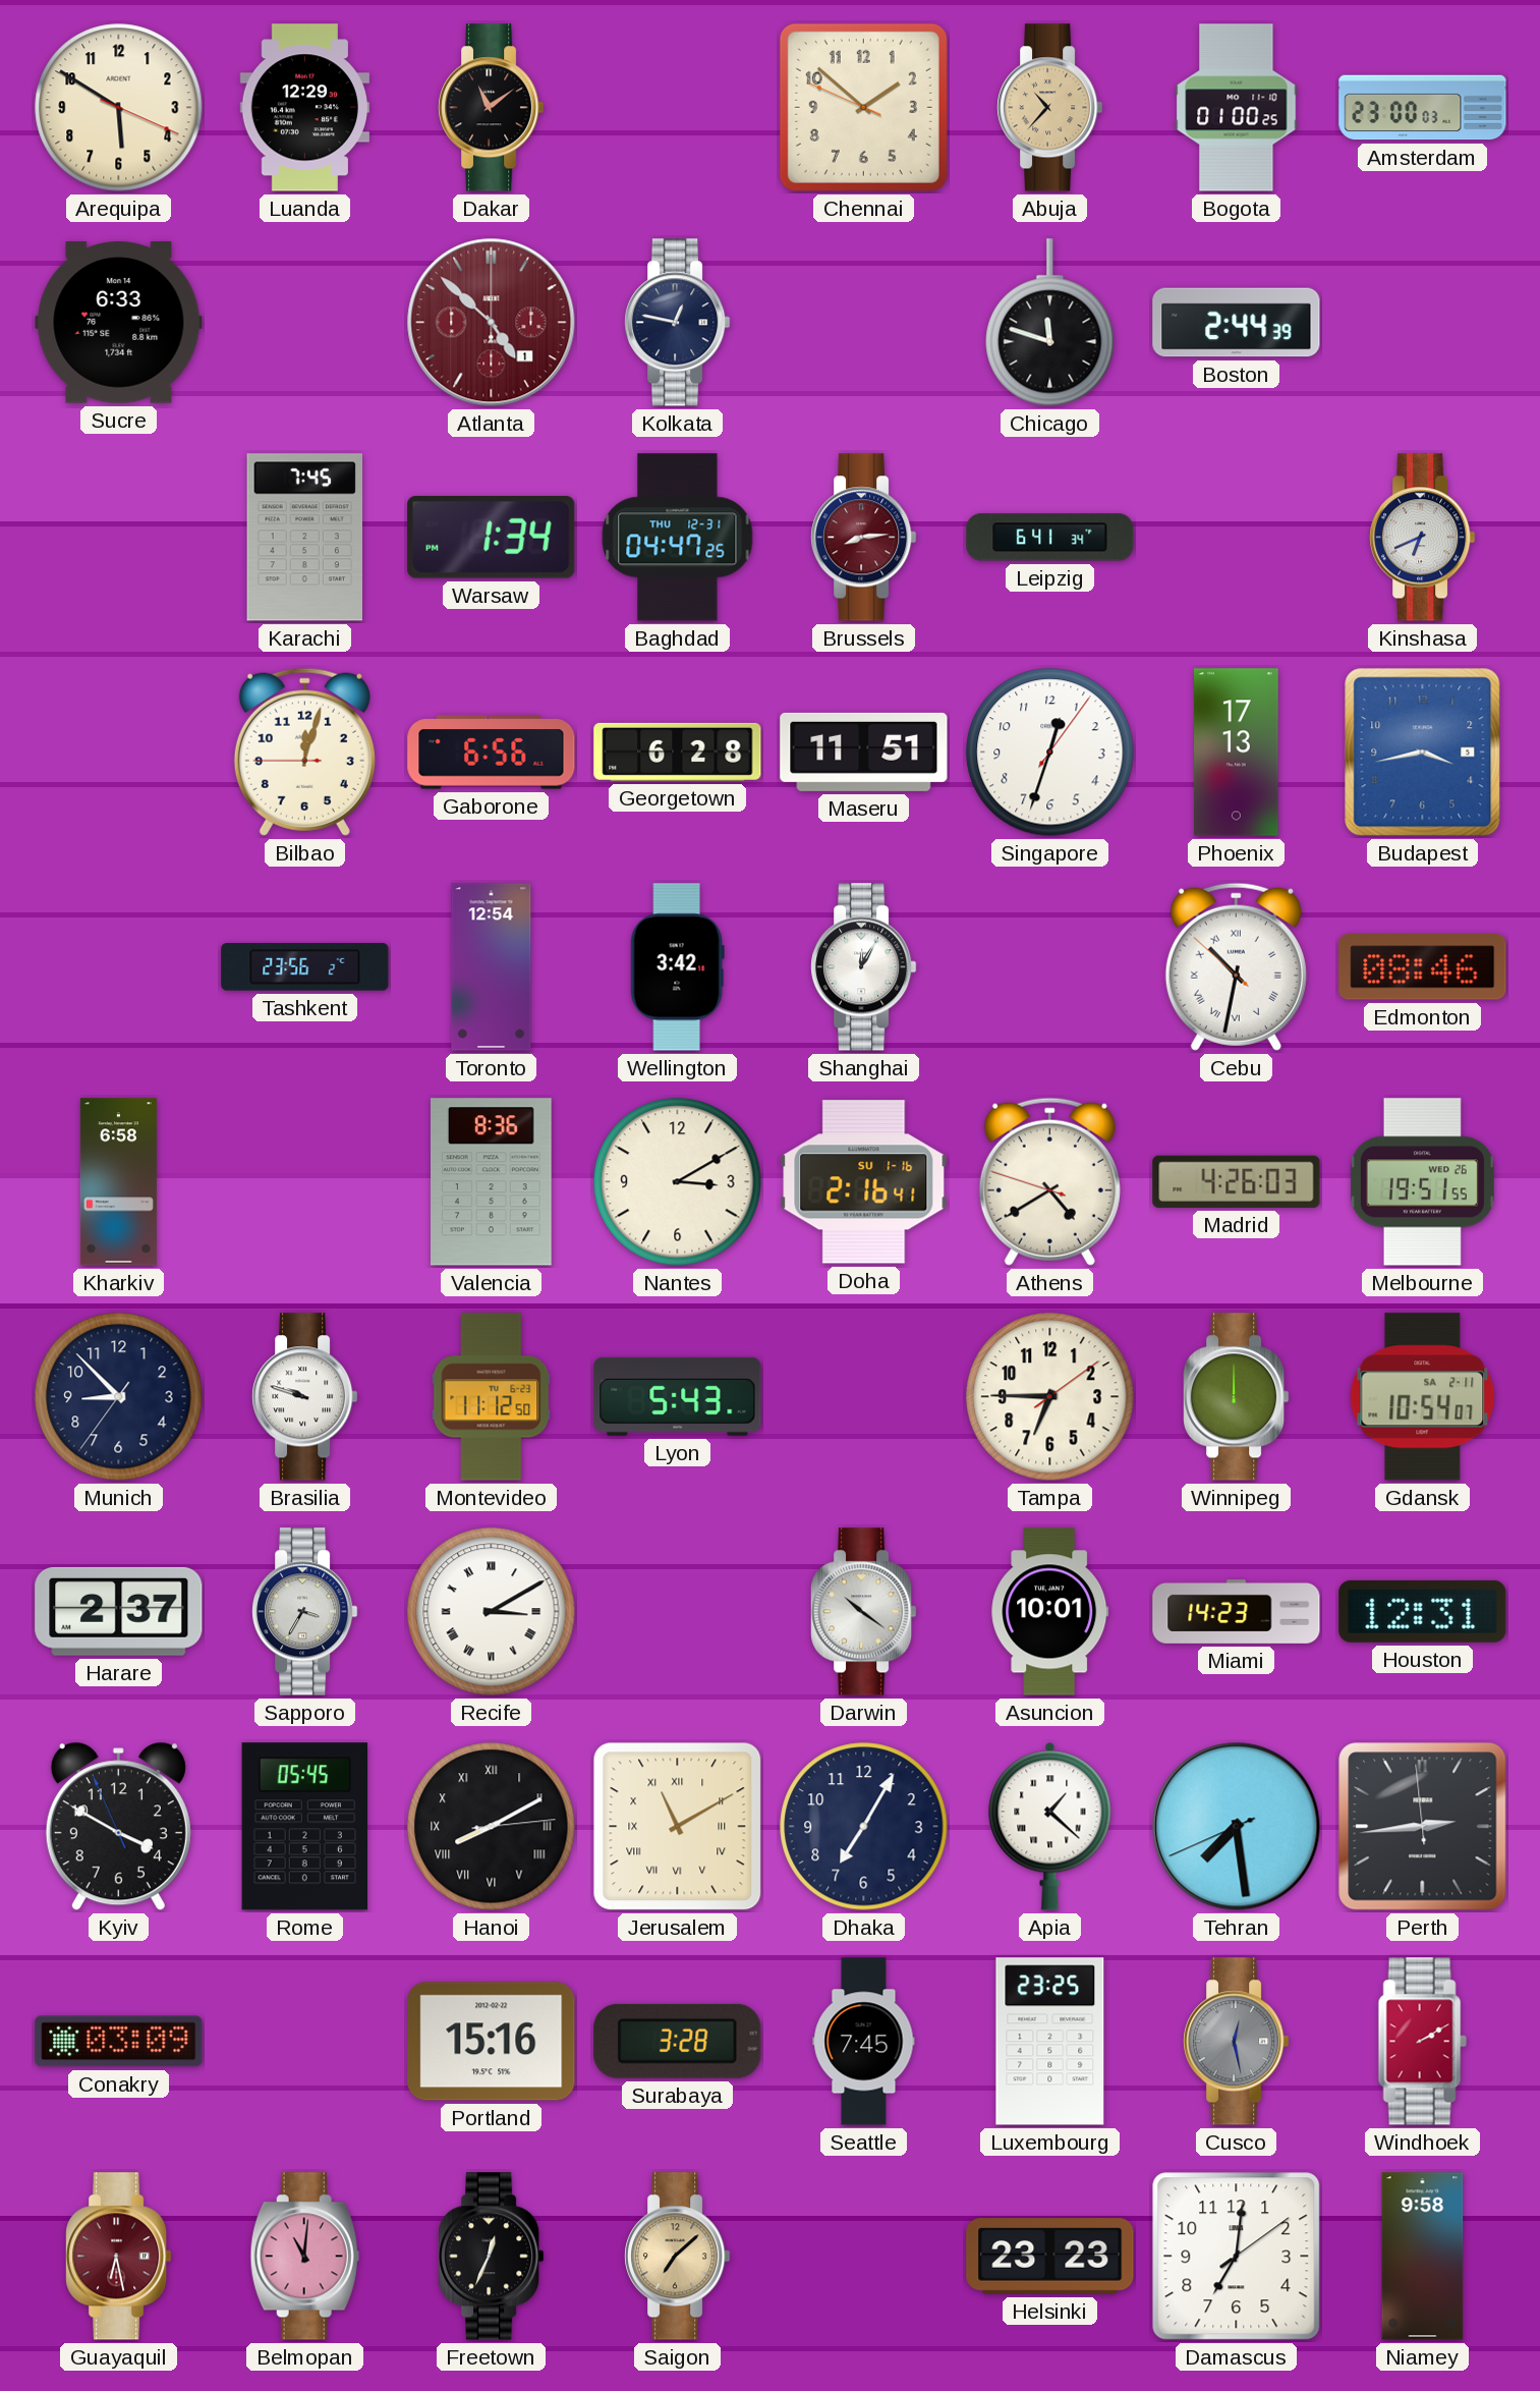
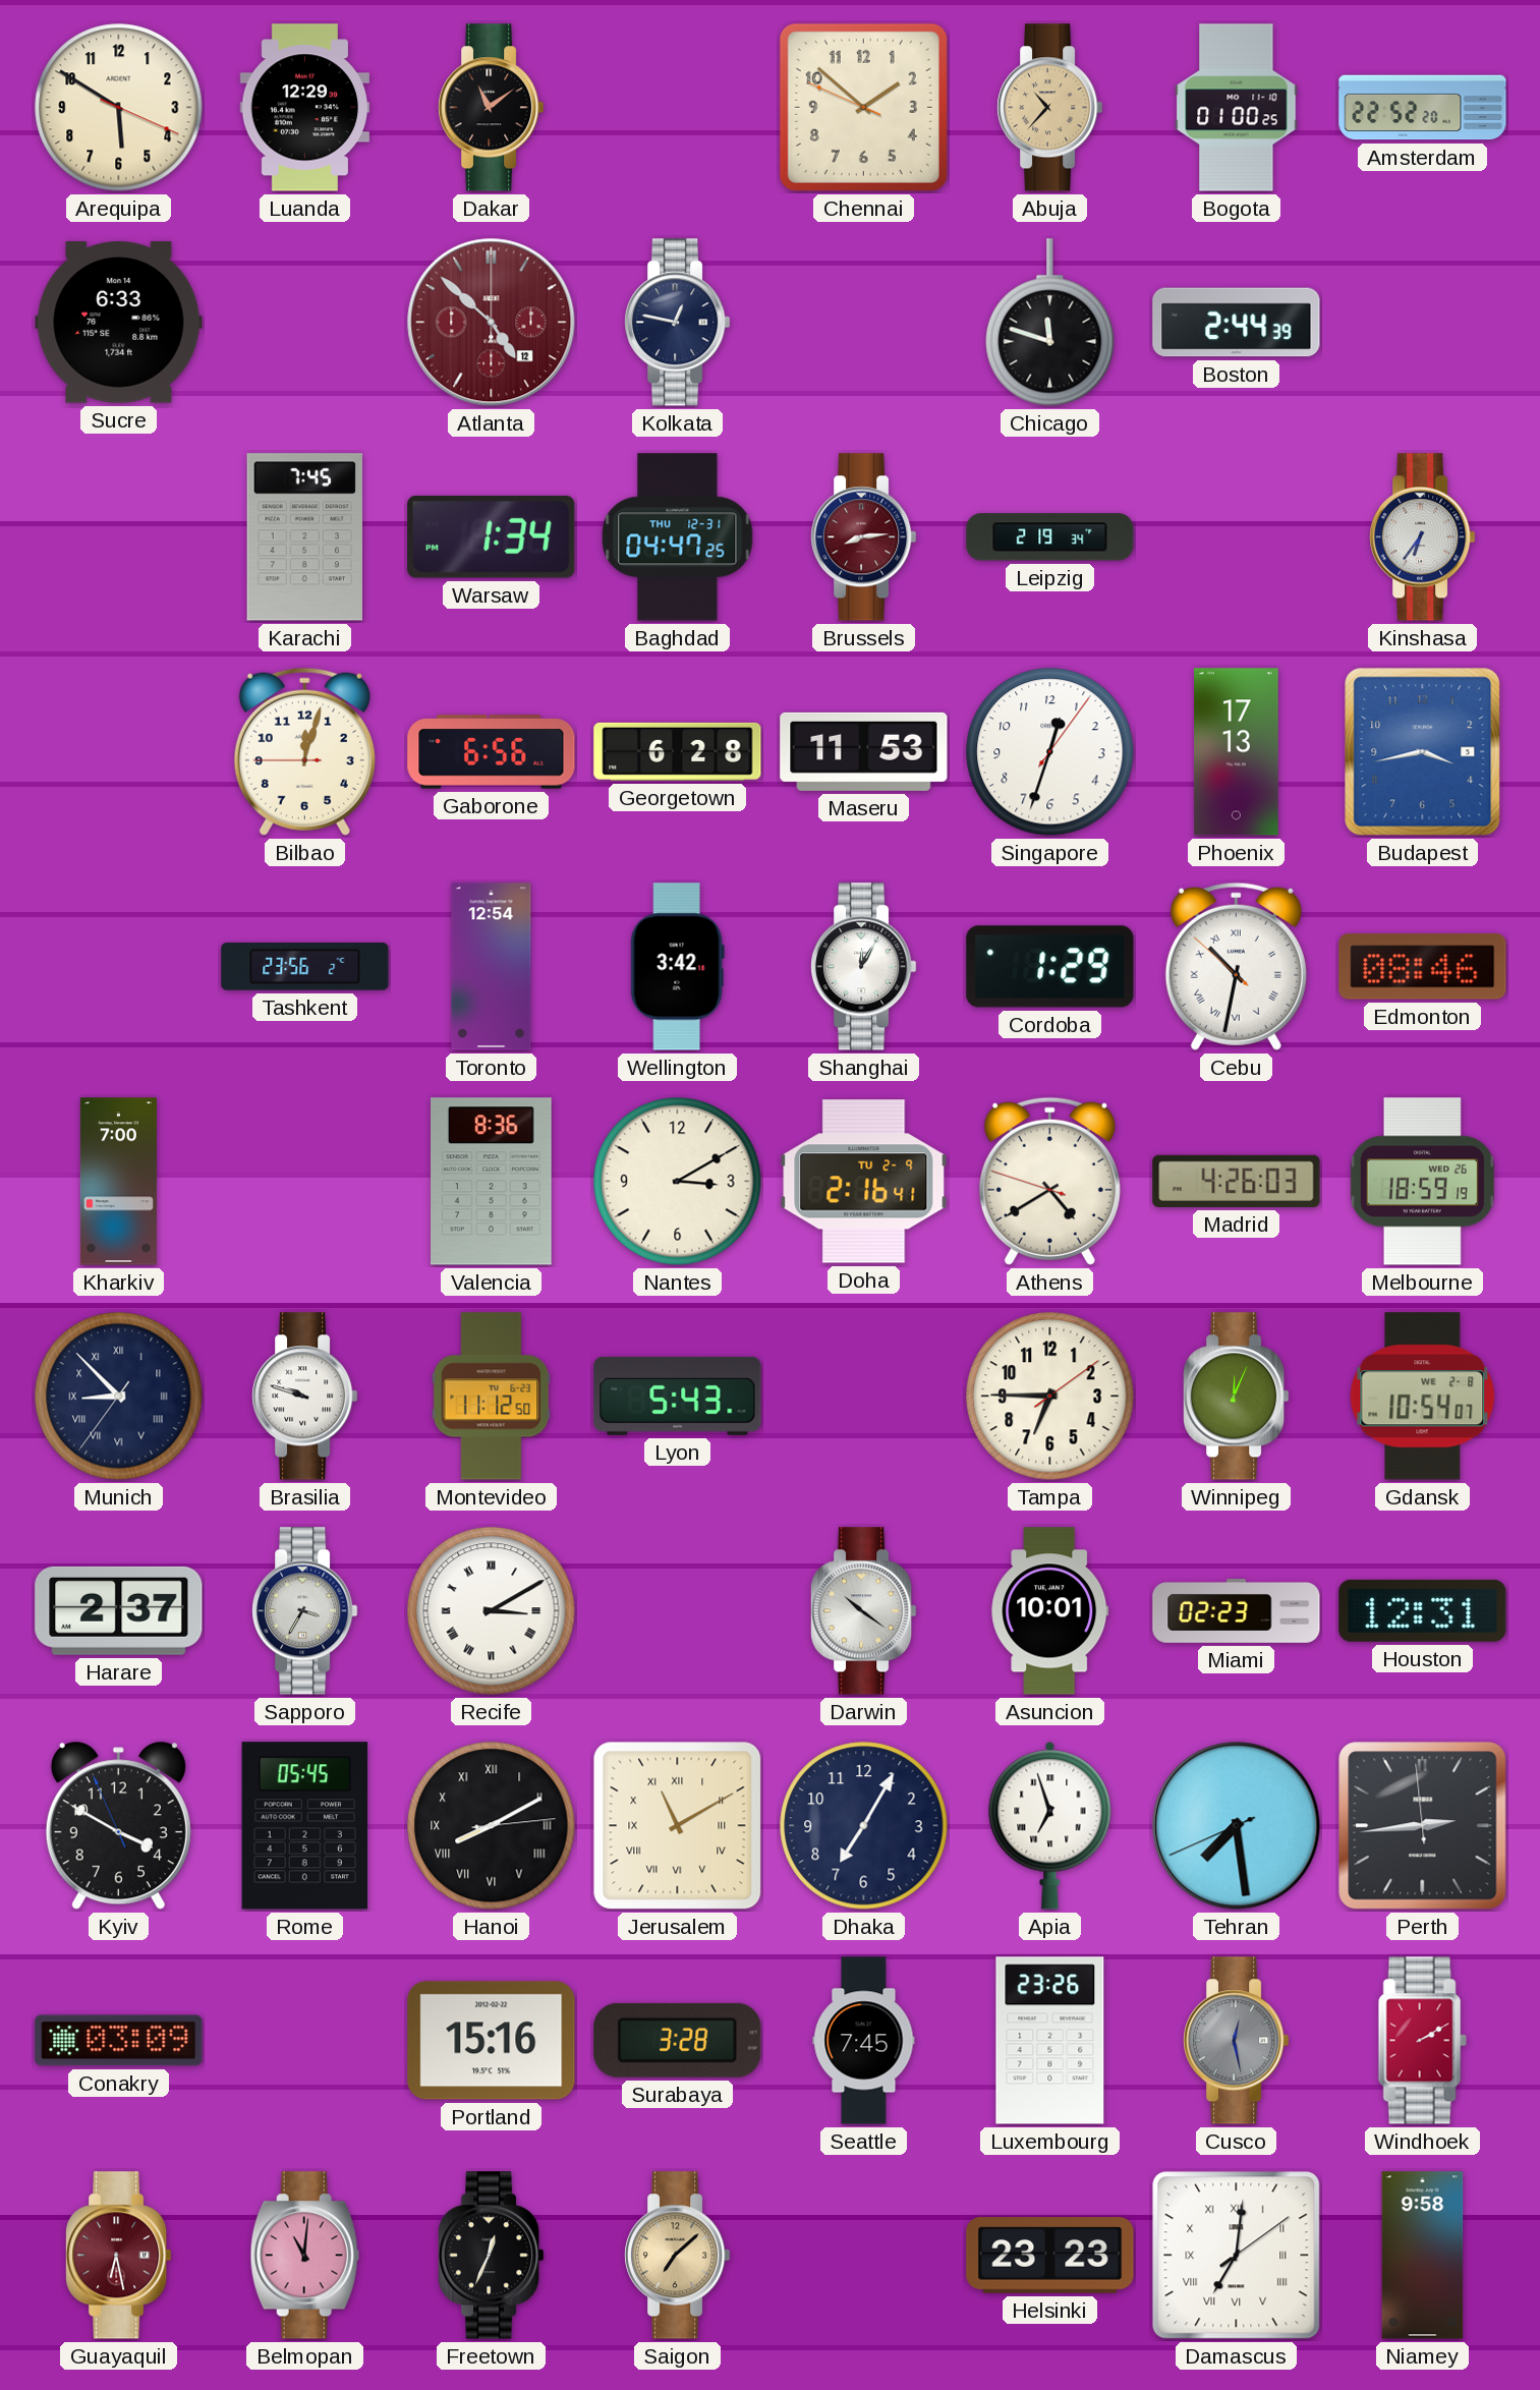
Amsterdam: 23:00 -> 22:52 (1423, 108)
Atlanta date: 1 -> 12 (492, 323)
Leipzig: 6:41 -> 2:19 (1050, 537)
Kinshasa: 6:41 -> 6:36 (1423, 537)
Maseru: 11:51 -> 11:53 (864, 751)
Cordoba: none -> 1:29 (1050, 967)
Kharkiv: 6:58 -> 7:00 (118, 1182)
Doha date: SU 1-16 -> TU 2-9 (864, 1182)
Melbourne: 19:51 -> 18:59 (1422, 1182)
Munich numerals: Arabic -> Roman (119, 1397)
Winnipeg: 12:00 -> 12:04 (1237, 1397)
Gdansk date: SA 2-11 -> WE 2-8 (1423, 1397)
Miami: 14:23 -> 02:23 (1237, 1611)
Apia: 1:22 -> 6:57 (1050, 1825)
Luxembourg: 23:25 -> 23:26 (1050, 2041)
Damascus numerals: Arabic -> Roman (1237, 2256)
